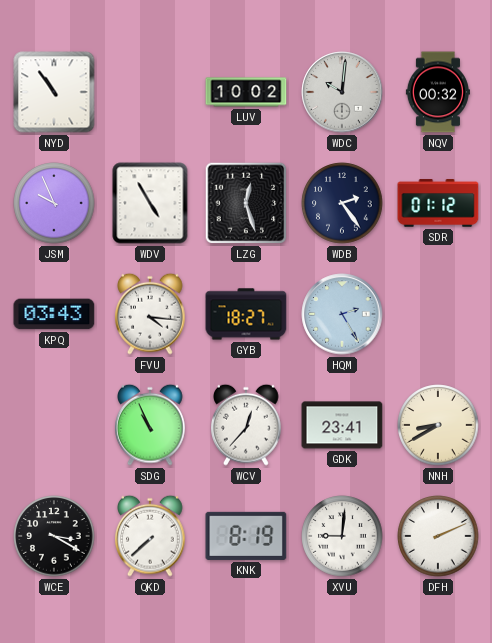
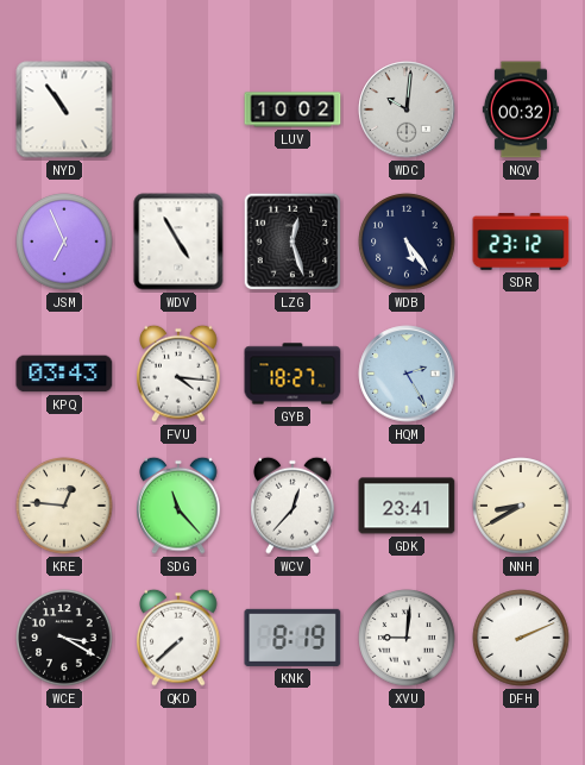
JSM: 9:56 -> 6:56 (64, 242)
WDB: 2:24 -> 5:24 (407, 242)
SDR: 01:12 -> 23:12 (521, 242)
KRE: none -> 12:46 (64, 506)
SDG: 10:56 -> 11:23 (180, 506)
